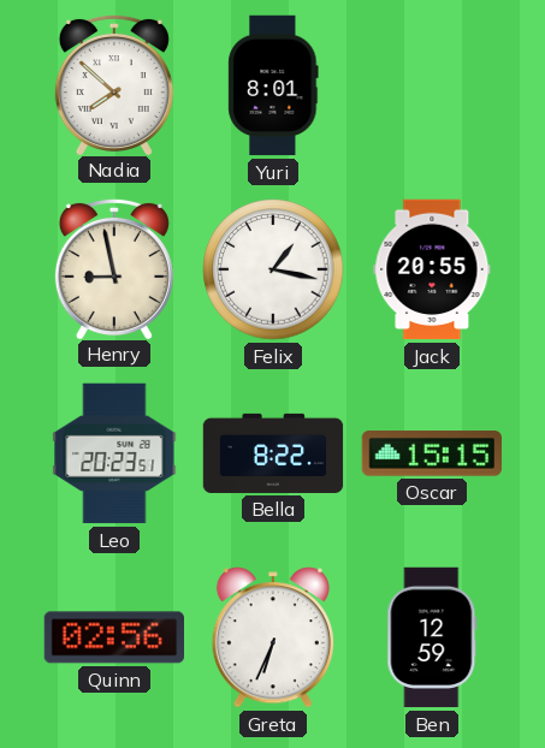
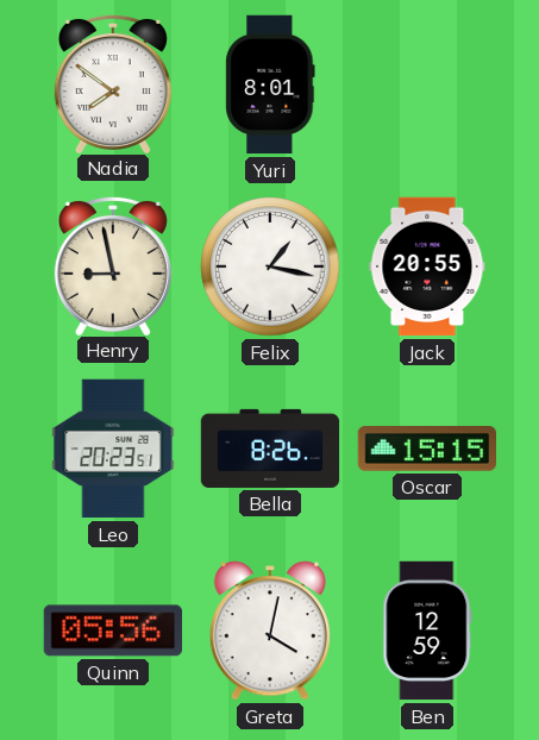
Nadia: 7:52 -> 7:51 (113, 83)
Bella: 8:22 -> 8:26 (270, 449)
Quinn: 02:56 -> 05:56 (112, 631)
Greta: 6:34 -> 4:02 (270, 631)
